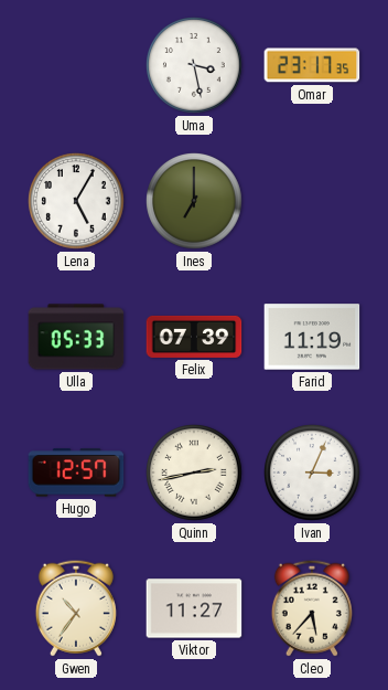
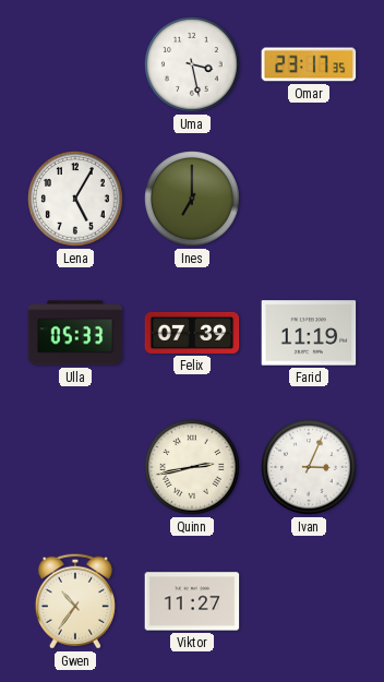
Hugo: 12:57 -> none (76, 473)
Cleo: 5:37 -> none (312, 608)
